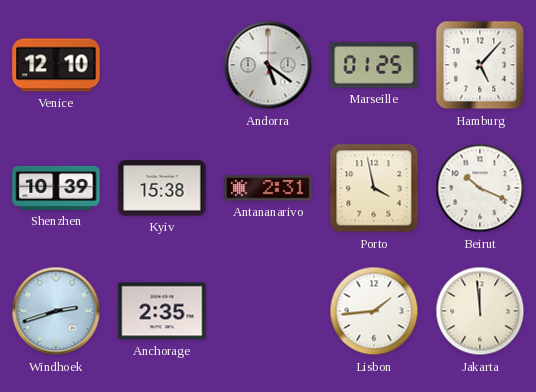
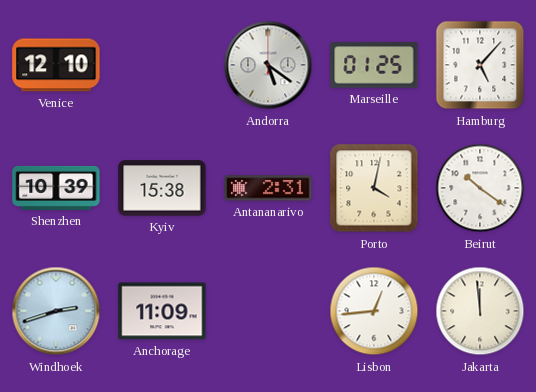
Porto: 3:58 -> 4:02 (374, 188)
Beirut: 10:19 -> 10:21 (480, 188)
Anchorage: 2:35 -> 11:09 (162, 311)
Lisbon: 1:44 -> 12:44 (374, 311)
